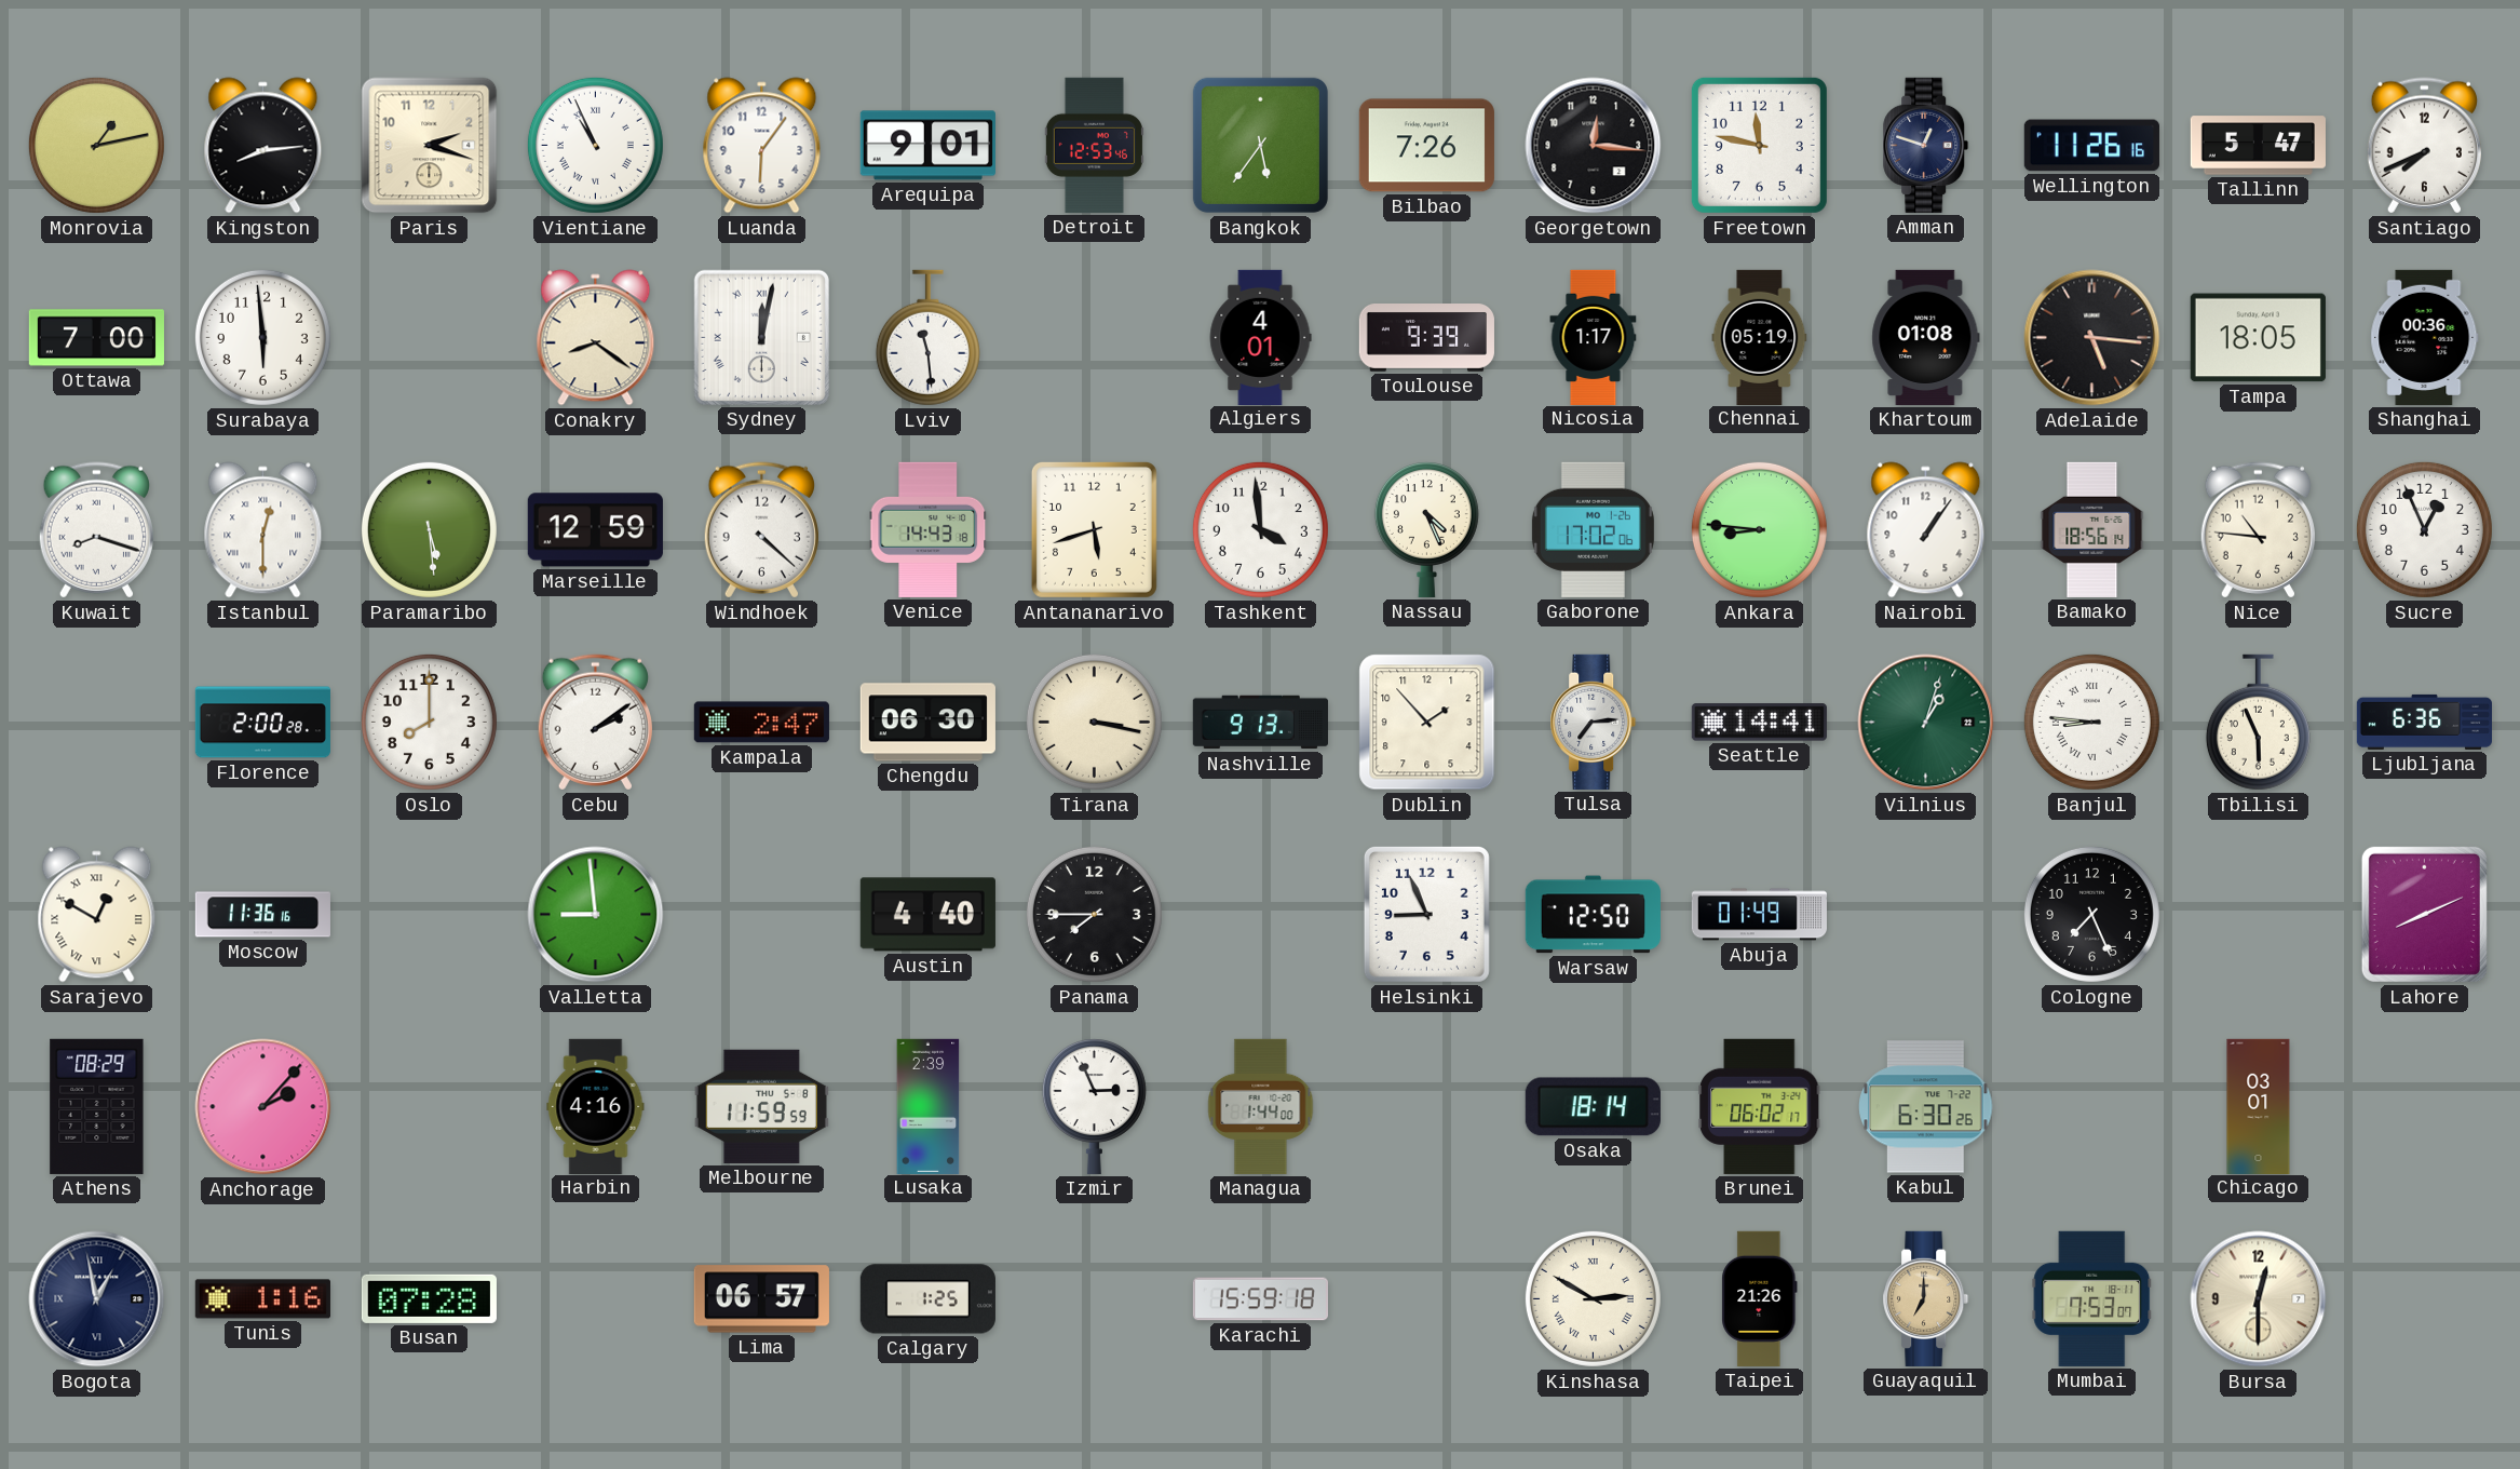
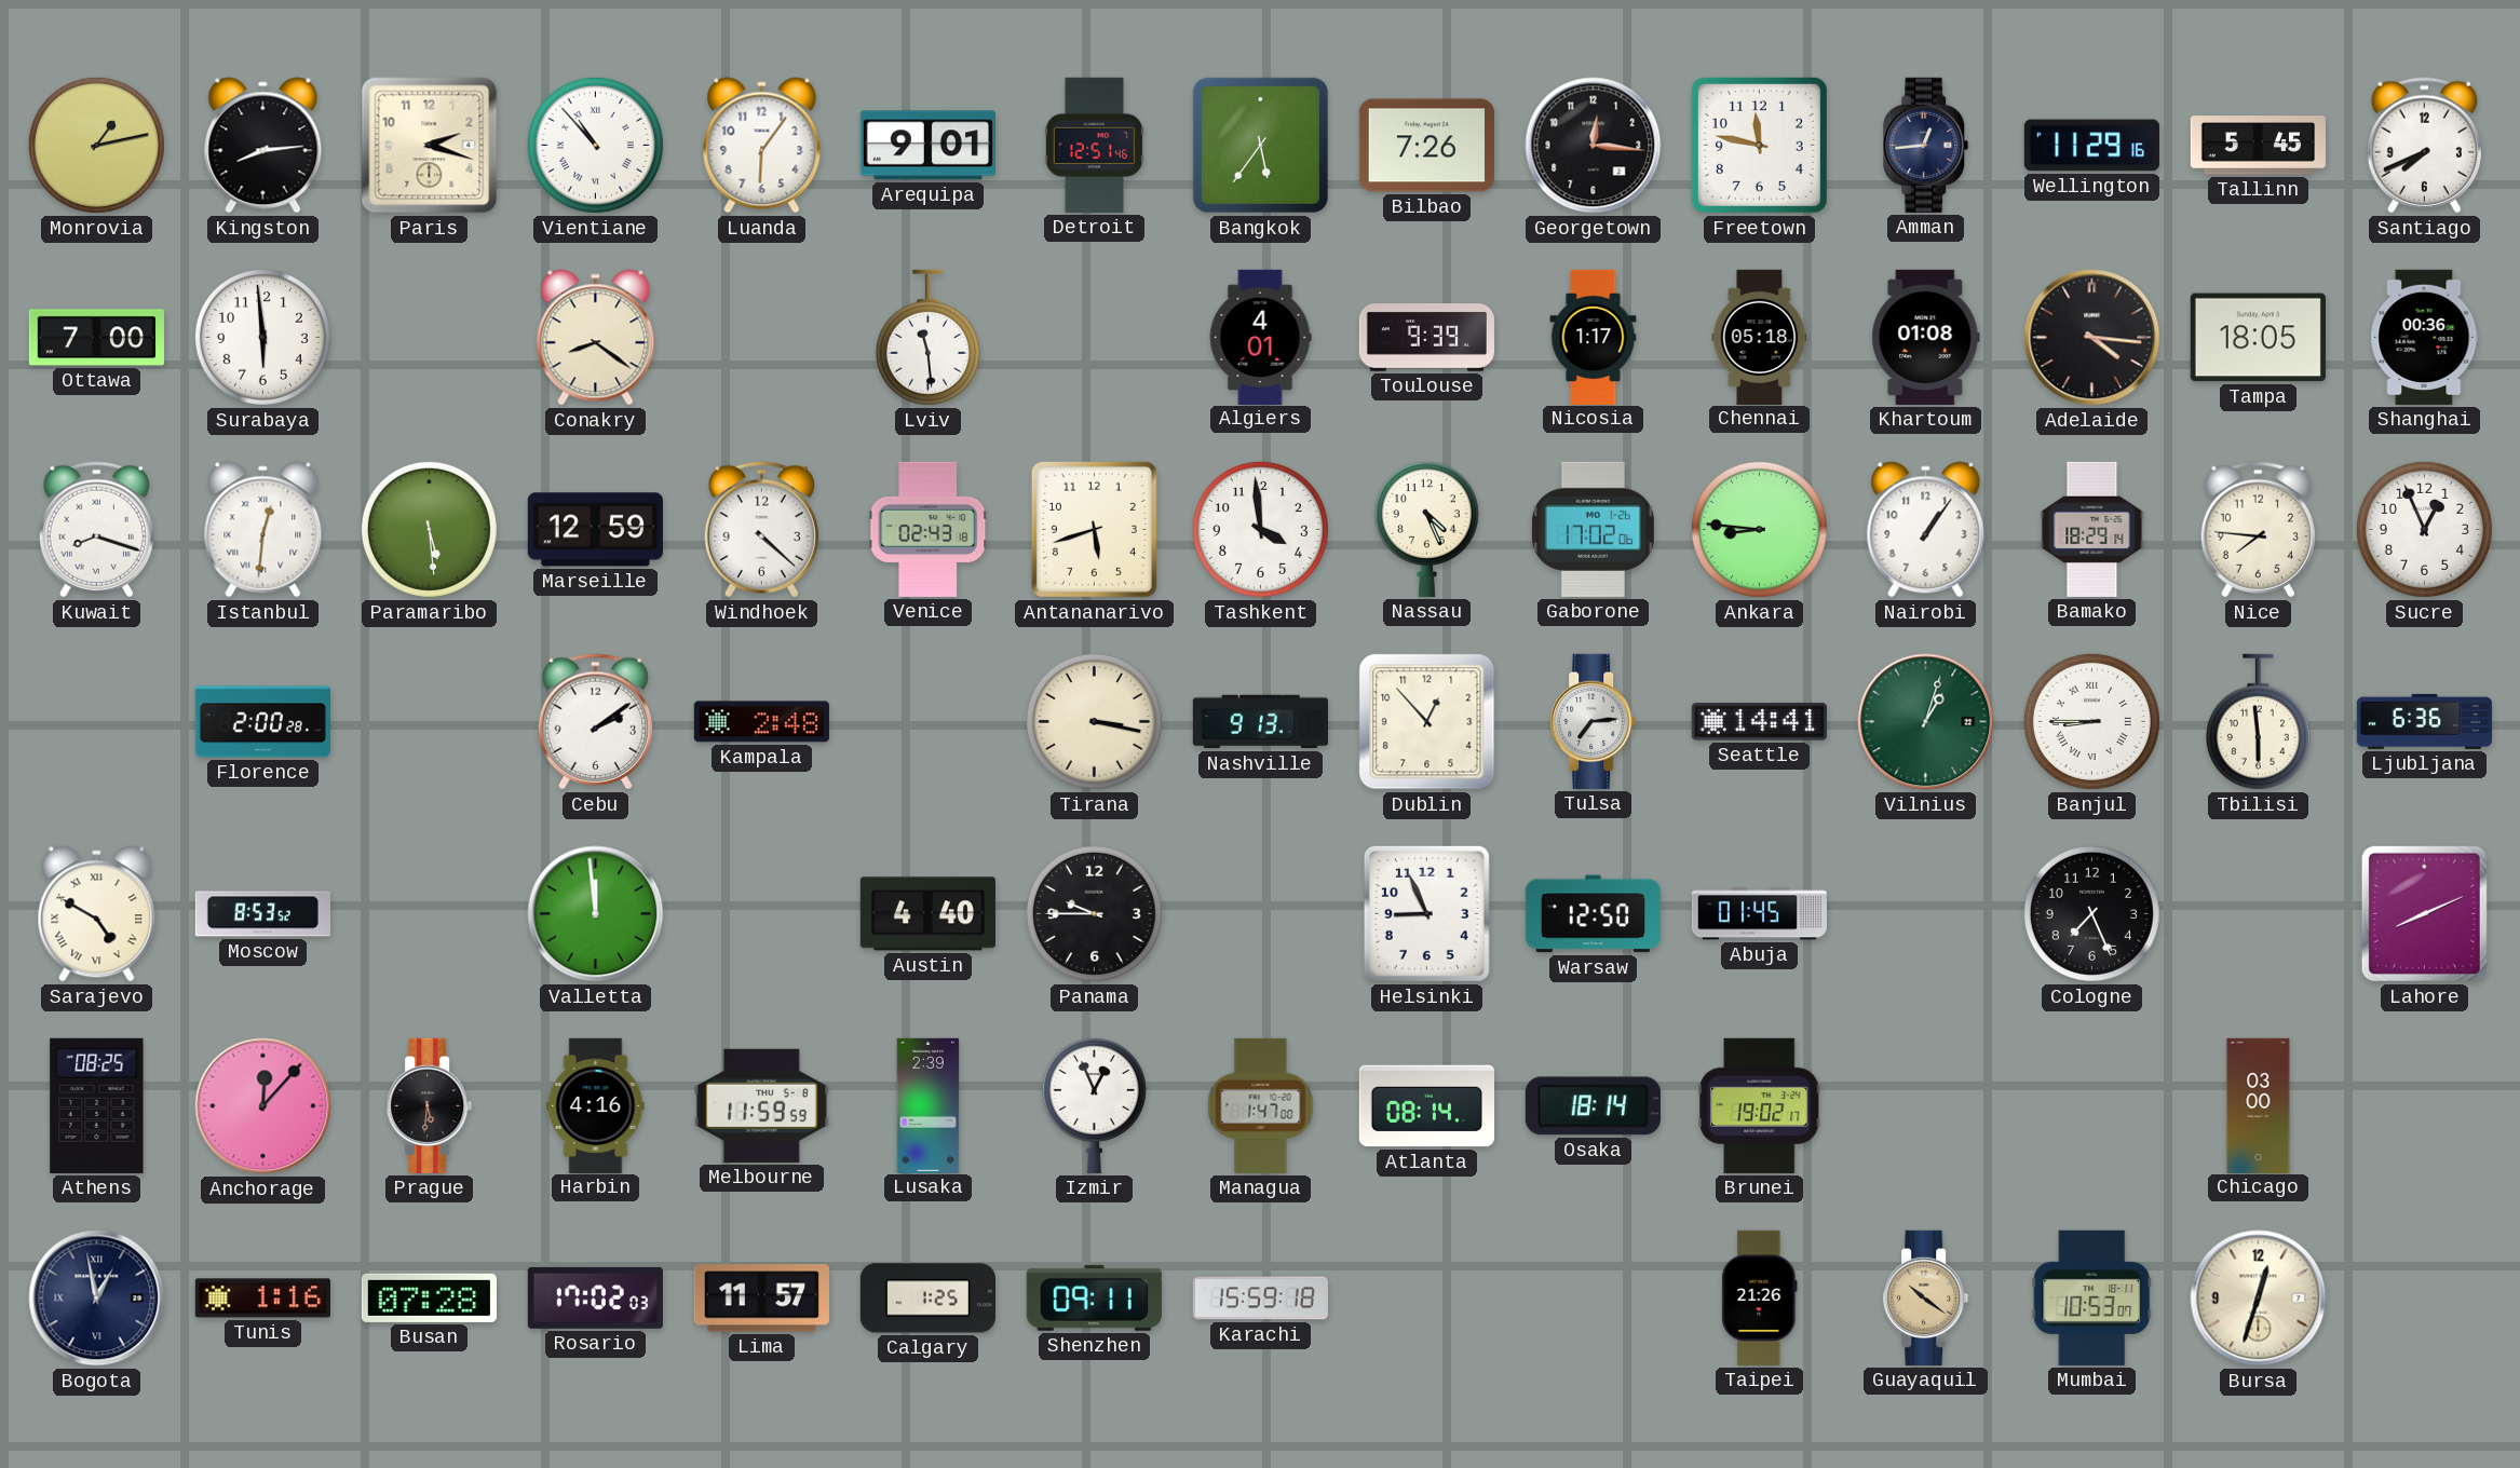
Vientiane: 10:56 -> 10:53 (595, 145)
Detroit: 12:53 -> 12:51 (1094, 145)
Amman: 12:48 -> 12:44 (1926, 145)
Wellington: 11:26 -> 11:29 (2091, 146)
Tallinn: 5:47 -> 5:45 (2258, 146)
Sydney: 12:02 -> none (761, 337)
Chennai: 05:19 -> 05:18 (1760, 337)
Adelaide: 5:16 -> 4:16 (2092, 338)
Istanbul: 12:30 -> 12:31 (263, 530)
Venice: 14:43 -> 02:43 (929, 529)
Bamako: 18:56 -> 18:29 (2092, 529)
Nice: 10:46 -> 7:46 (2258, 530)
Oslo: 8:00 -> none (429, 722)
Kampala: 2:47 -> 2:48 (761, 722)
Chengdu: 06:30 -> none (927, 723)
Dublin: 1:53 -> 12:53 (1427, 722)
Banjul: 8:46 -> 8:45 (2091, 721)
Tbilisi: 5:56 -> 5:59 (2258, 722)
Sarajevo: 12:50 -> 4:50 (97, 914)
Moscow: 11:36 -> 8:53 (262, 914)
Valletta: 8:59 -> 11:59 (596, 914)
Panama: 7:45 -> 9:45 (1094, 913)
Abuja: 01:49 -> 01:45 (1759, 914)
Athens: 08:29 -> 08:25 (97, 1105)
Anchorage: 2:07 -> 12:07 (263, 1106)
Prague: none -> 5:31 (430, 1105)
Izmir: 2:56 -> 12:56 (1094, 1106)
Managua: 1:44 -> 1:47 (1261, 1105)
Atlanta: none -> 08:14 (1426, 1106)
Brunei: 06:02 -> 19:02 (1760, 1105)
Kabul: 6:30 -> none (1926, 1107)
Chicago: 03:01 -> 03:00 (2259, 1105)
Rosario: none -> 17:02 (595, 1297)
Lima: 06:57 -> 11:57 (761, 1299)
Shenzhen: none -> 09:11 (1094, 1297)
Kinshasa: 2:50 -> none (1593, 1298)
Guayaquil: 7:00 -> 10:21 (1926, 1297)
Mumbai: 7:53 -> 10:53 (2092, 1297)
Bursa: 12:30 -> 12:33 (2259, 1299)
